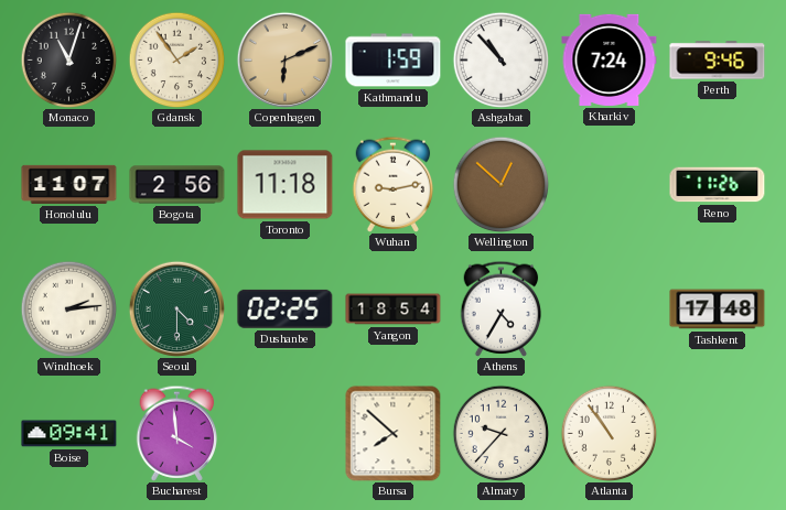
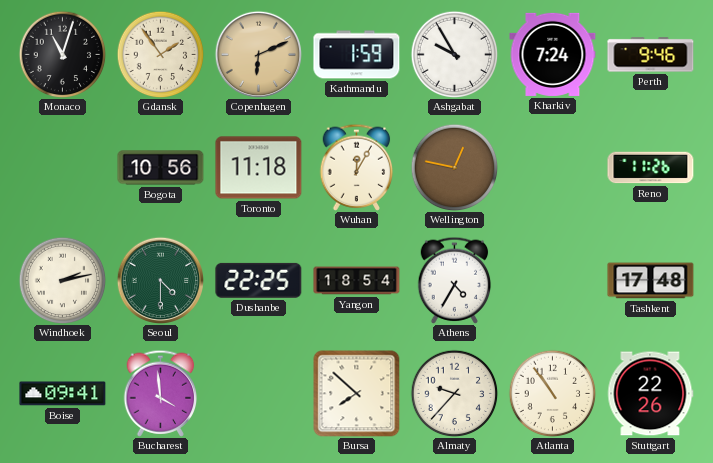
Ashgabat: 10:53 -> 9:55 (454, 54)
Honolulu: 11:07 -> none (69, 184)
Bogota: 2:56 -> 10:56 (161, 168)
Wuhan: 9:13 -> 12:05 (357, 167)
Wellington: 12:52 -> 12:47 (454, 167)
Windhoek: 2:14 -> 2:13 (62, 280)
Dushanbe: 02:25 -> 22:25 (259, 280)
Stuttgart: none -> 22:26 (651, 394)
